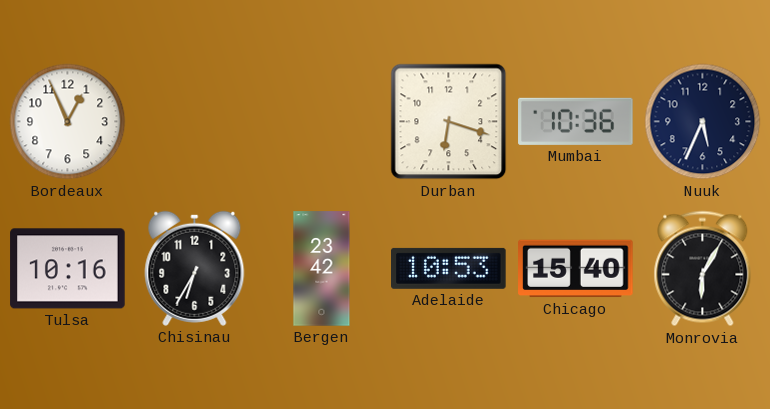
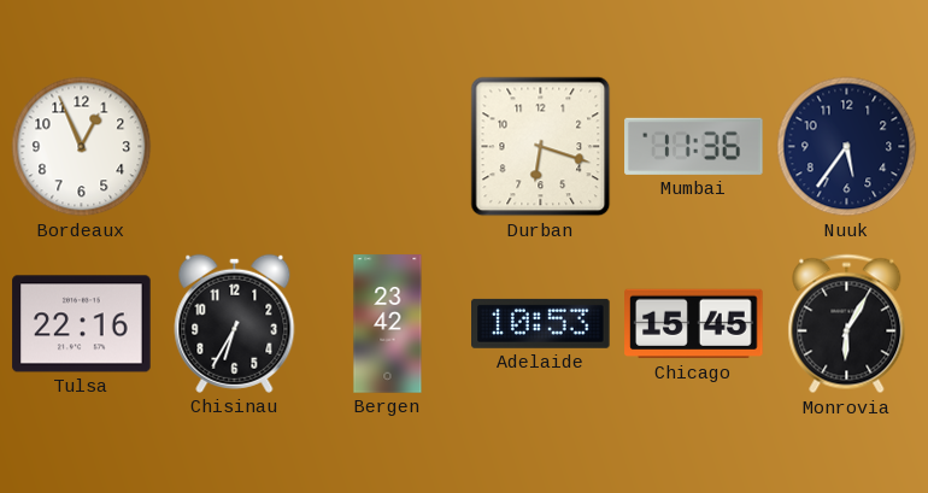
Mumbai: 10:36 -> 11:36 (694, 146)
Nuuk: 5:34 -> 5:36 (847, 147)
Tulsa: 10:16 -> 22:16 (82, 324)
Chicago: 15:40 -> 15:45 (694, 324)
